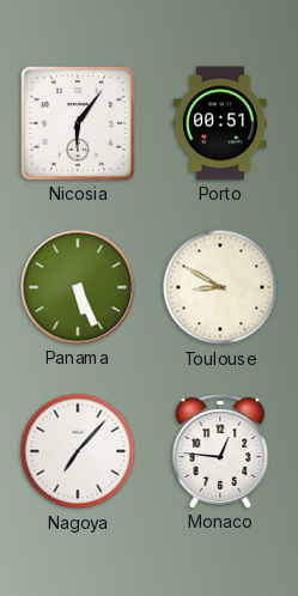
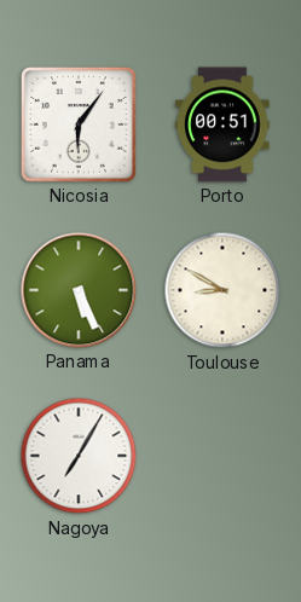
Nagoya: 7:07 -> 7:05 (79, 456)
Monaco: 12:46 -> none (220, 451)
